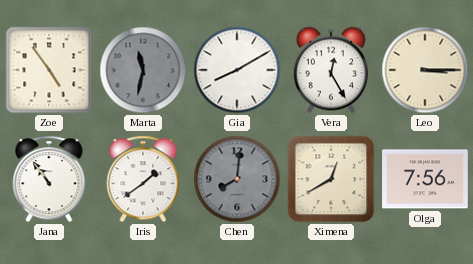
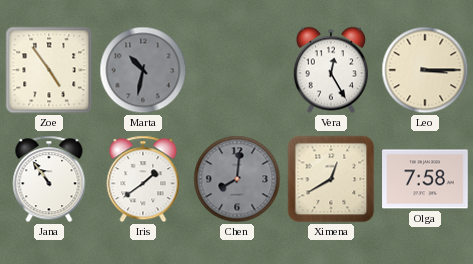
Marta: 11:32 -> 10:32 (143, 70)
Gia: 8:10 -> none (237, 70)
Olga: 7:56 -> 7:58 (425, 179)
